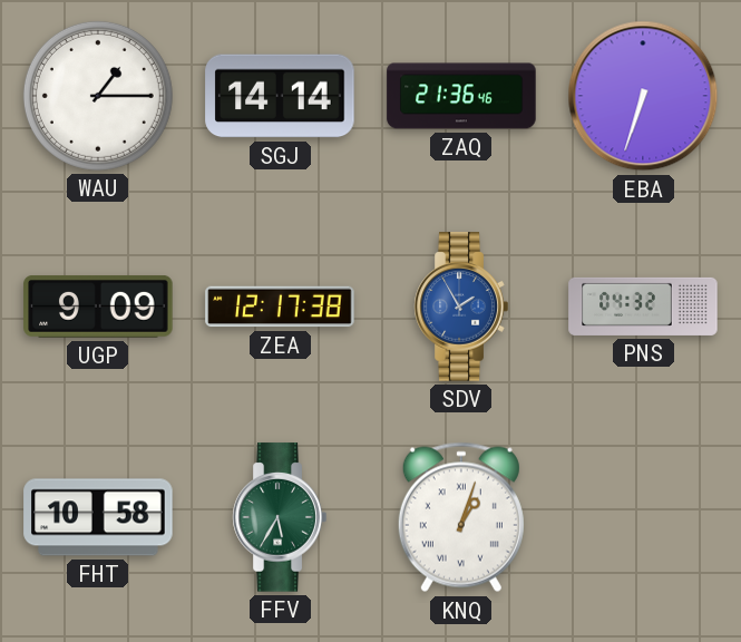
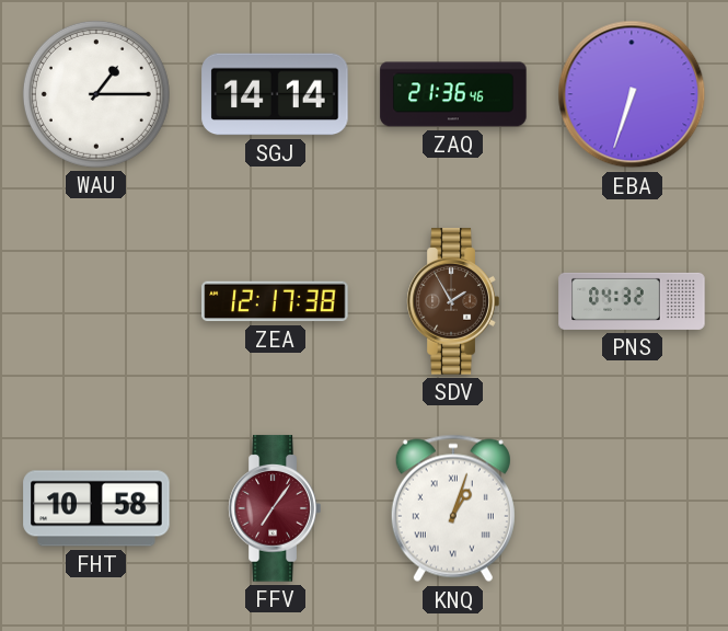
UGP: 9:09 -> none (98, 308)
SDV dial: blue -> brown (453, 301)
FFV: 5:35 -> 7:06 (275, 508)
FFV dial: green -> burgundy (275, 508)
